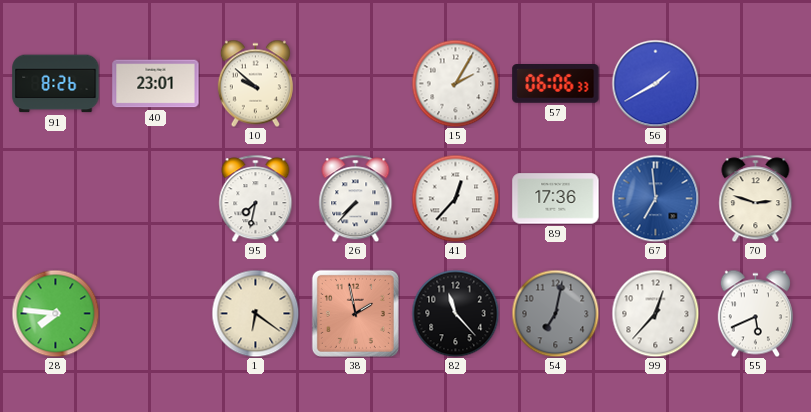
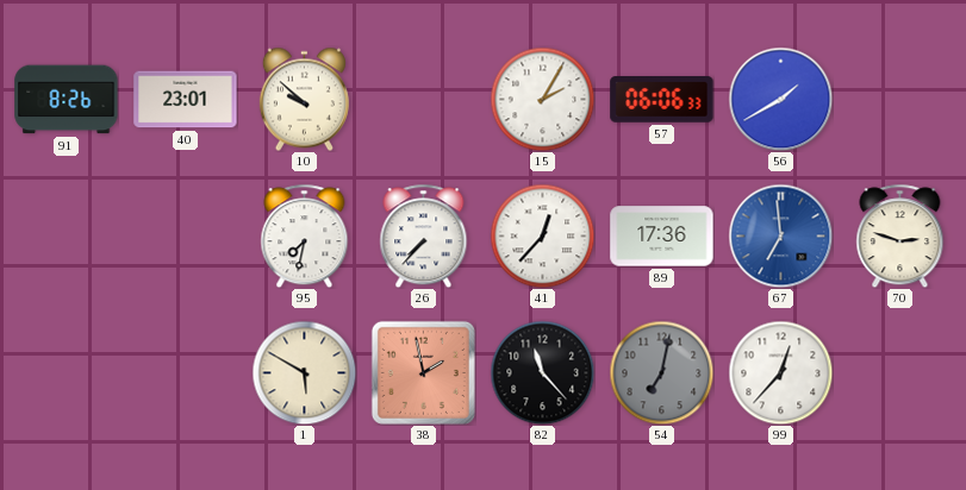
28: 7:46 -> none (55, 313)
1: 6:21 -> 5:50 (304, 372)
55: 5:41 -> none (755, 313)
